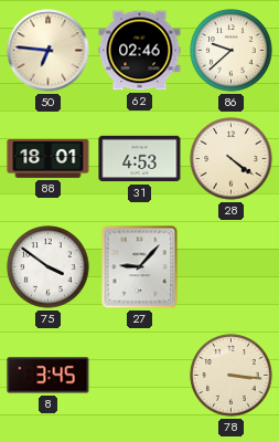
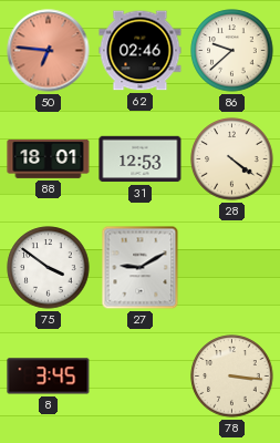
50 dial: cream -> salmon (49, 51)
31: 4:53 -> 12:53 (141, 159)
27: 9:07 -> 9:10 (141, 268)
